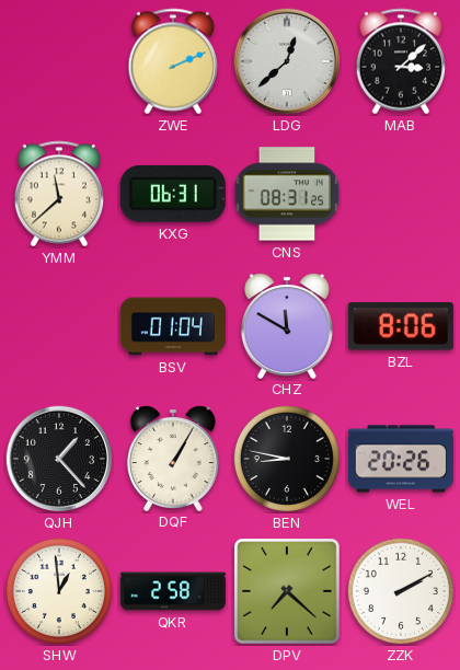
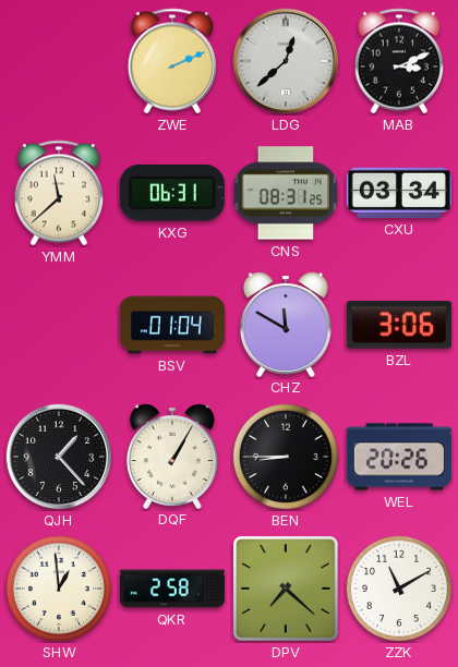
MAB: 3:08 -> 3:11 (399, 61)
CXU: none -> 03:34 (399, 193)
BZL: 8:06 -> 3:06 (399, 325)
BEN: 8:47 -> 8:45 (286, 457)
ZZK: 2:10 -> 11:10 (399, 589)
